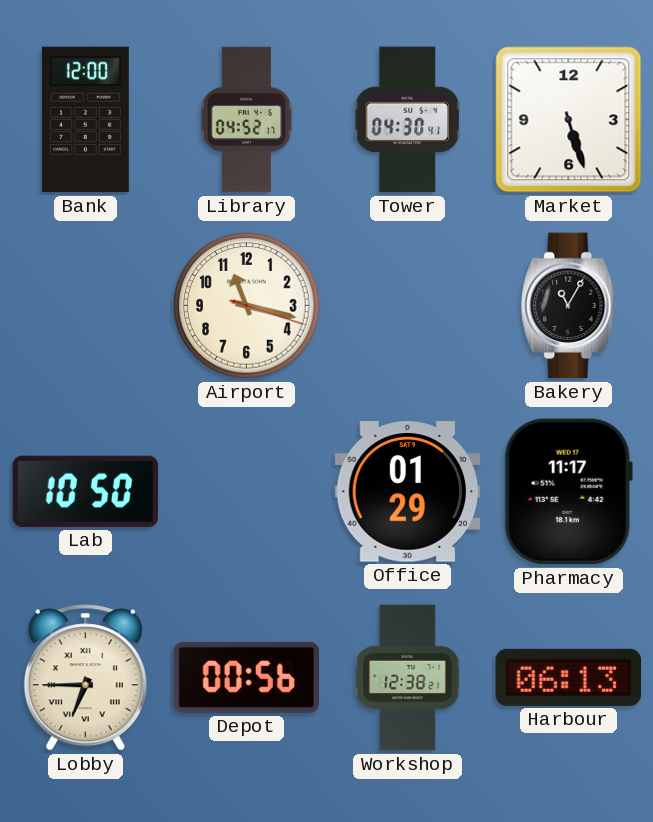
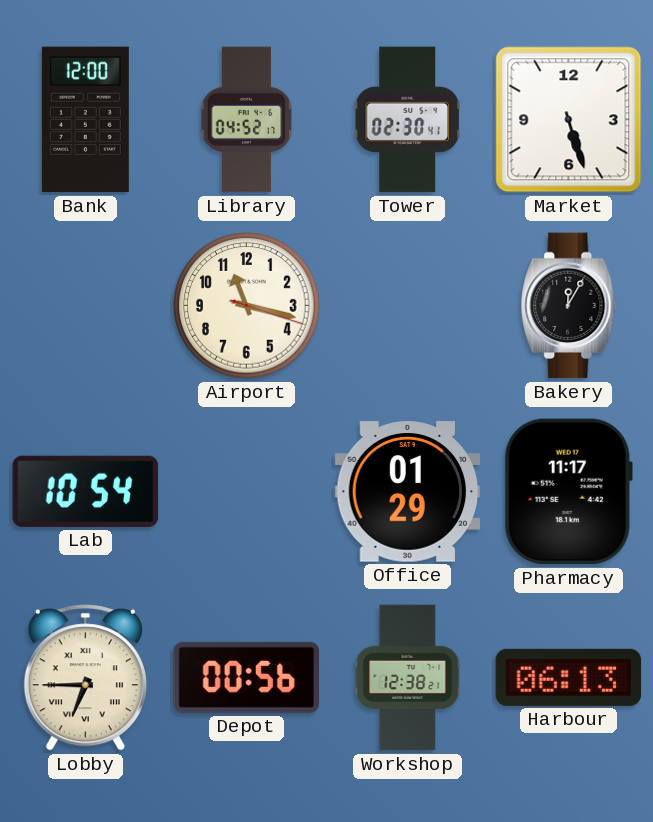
Tower: 04:30 -> 02:30 (407, 120)
Bakery: 11:05 -> 12:05 (569, 306)
Lab: 10:50 -> 10:54 (86, 491)
